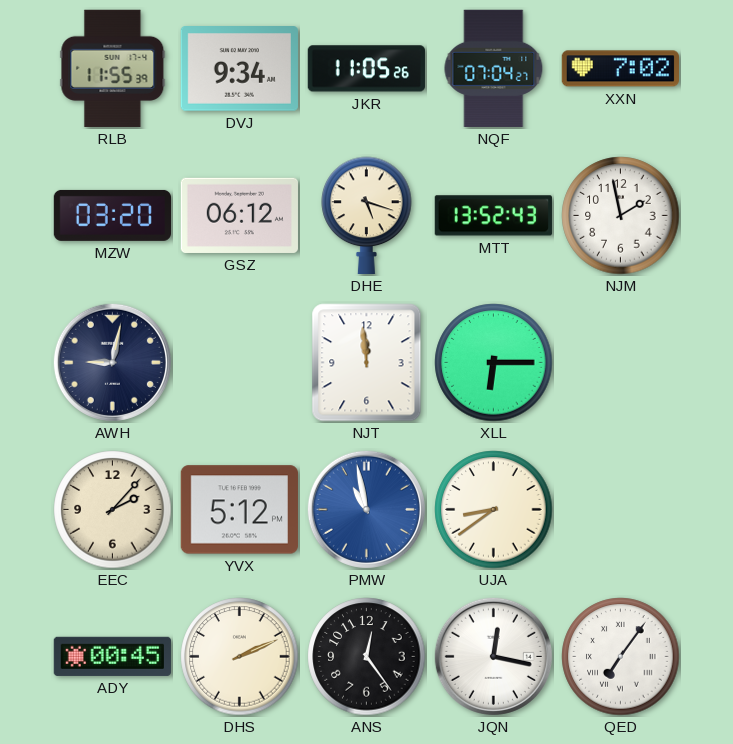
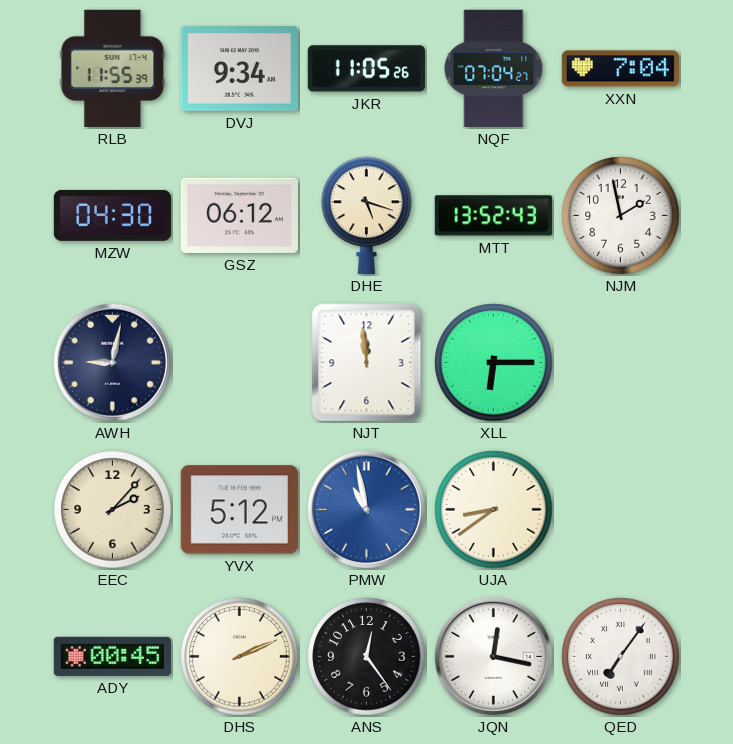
XXN: 7:02 -> 7:04 (620, 69)
MZW: 03:20 -> 04:30 (112, 215)
